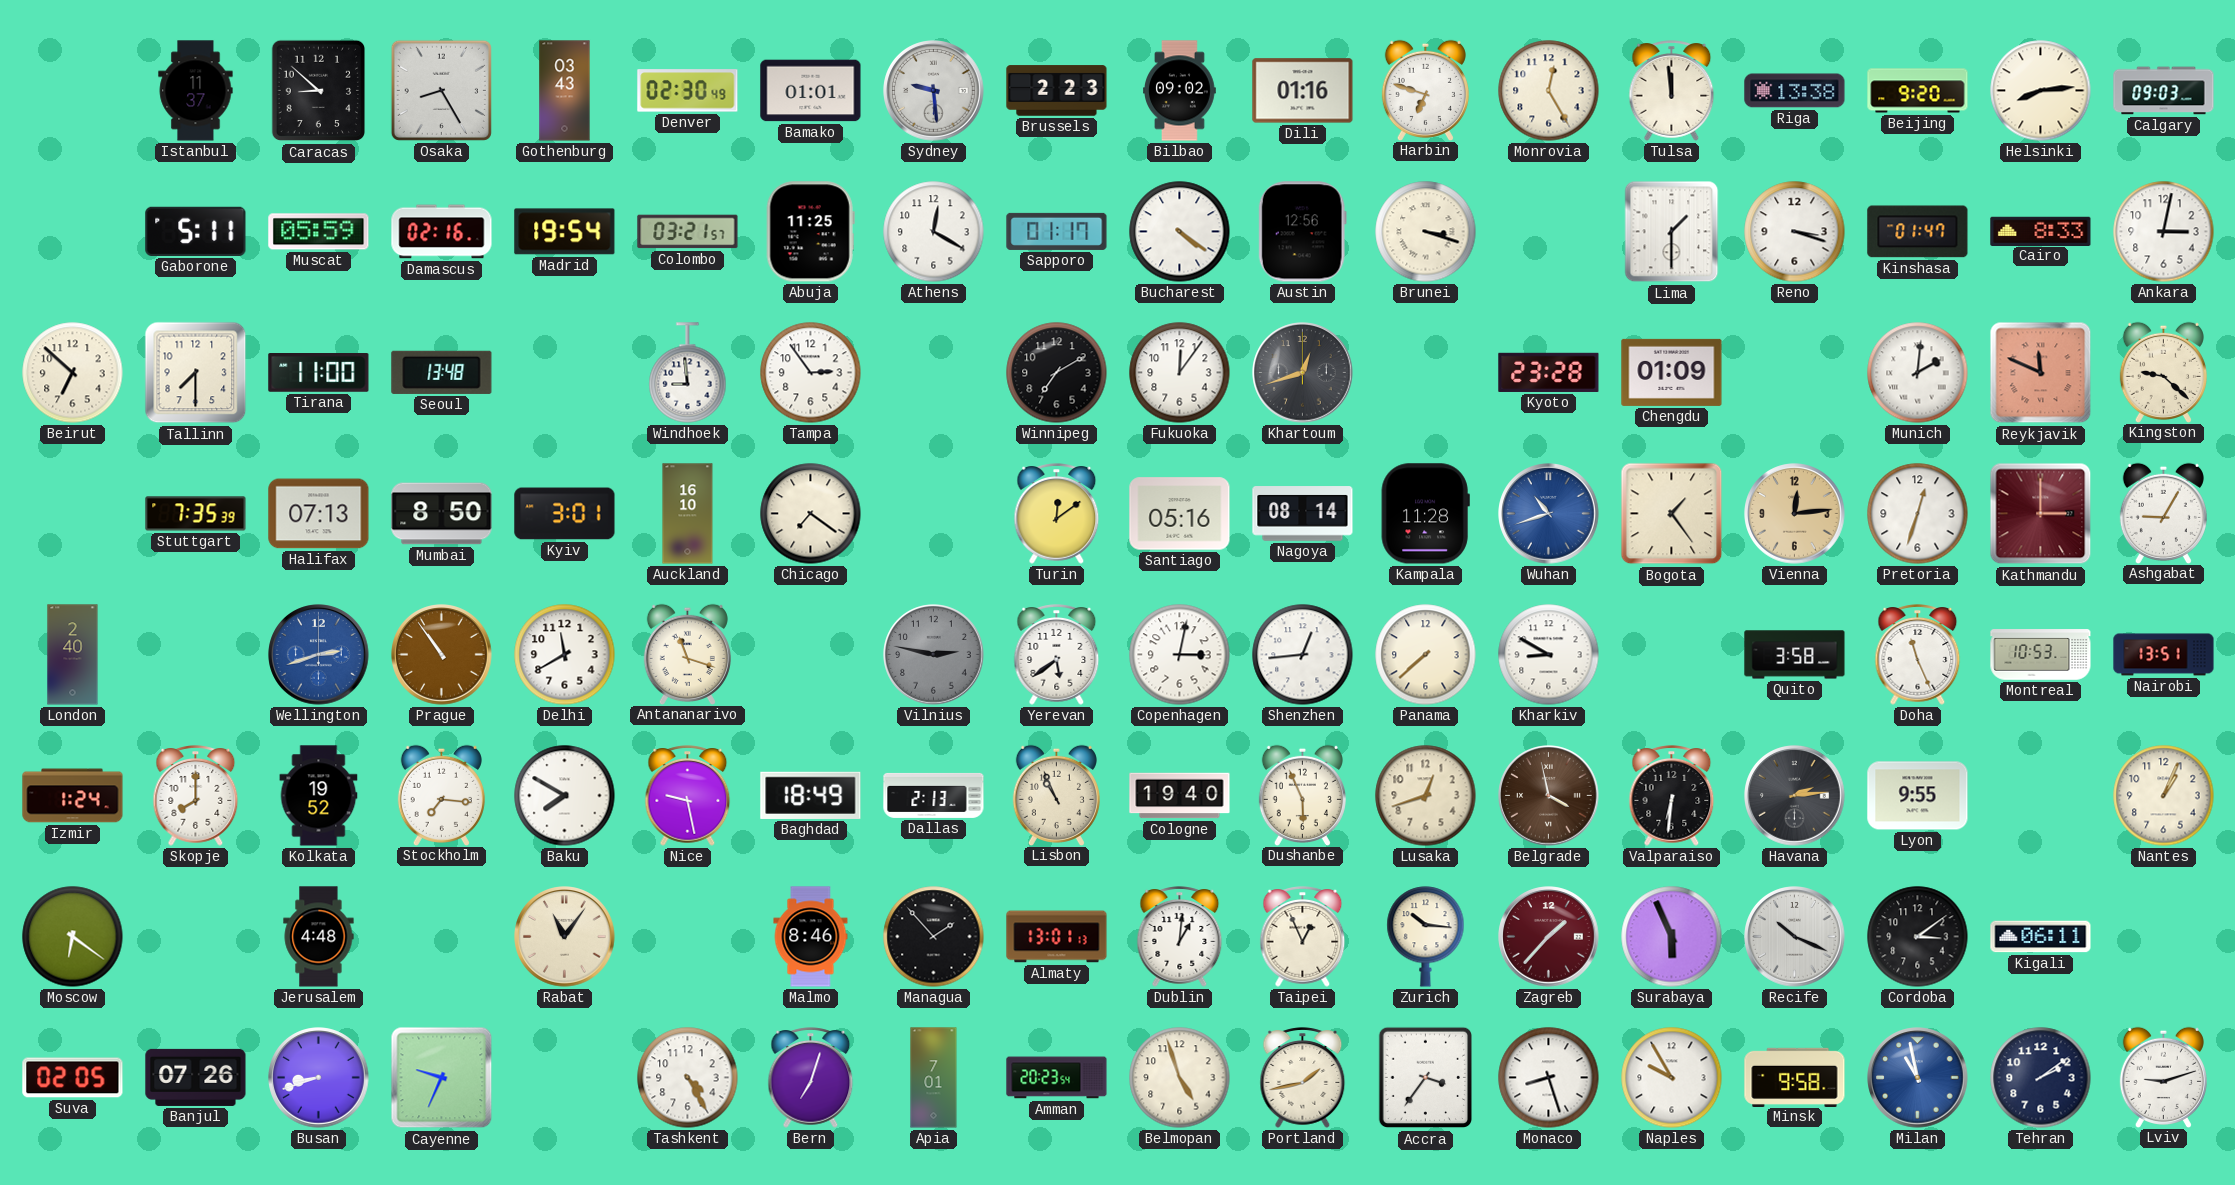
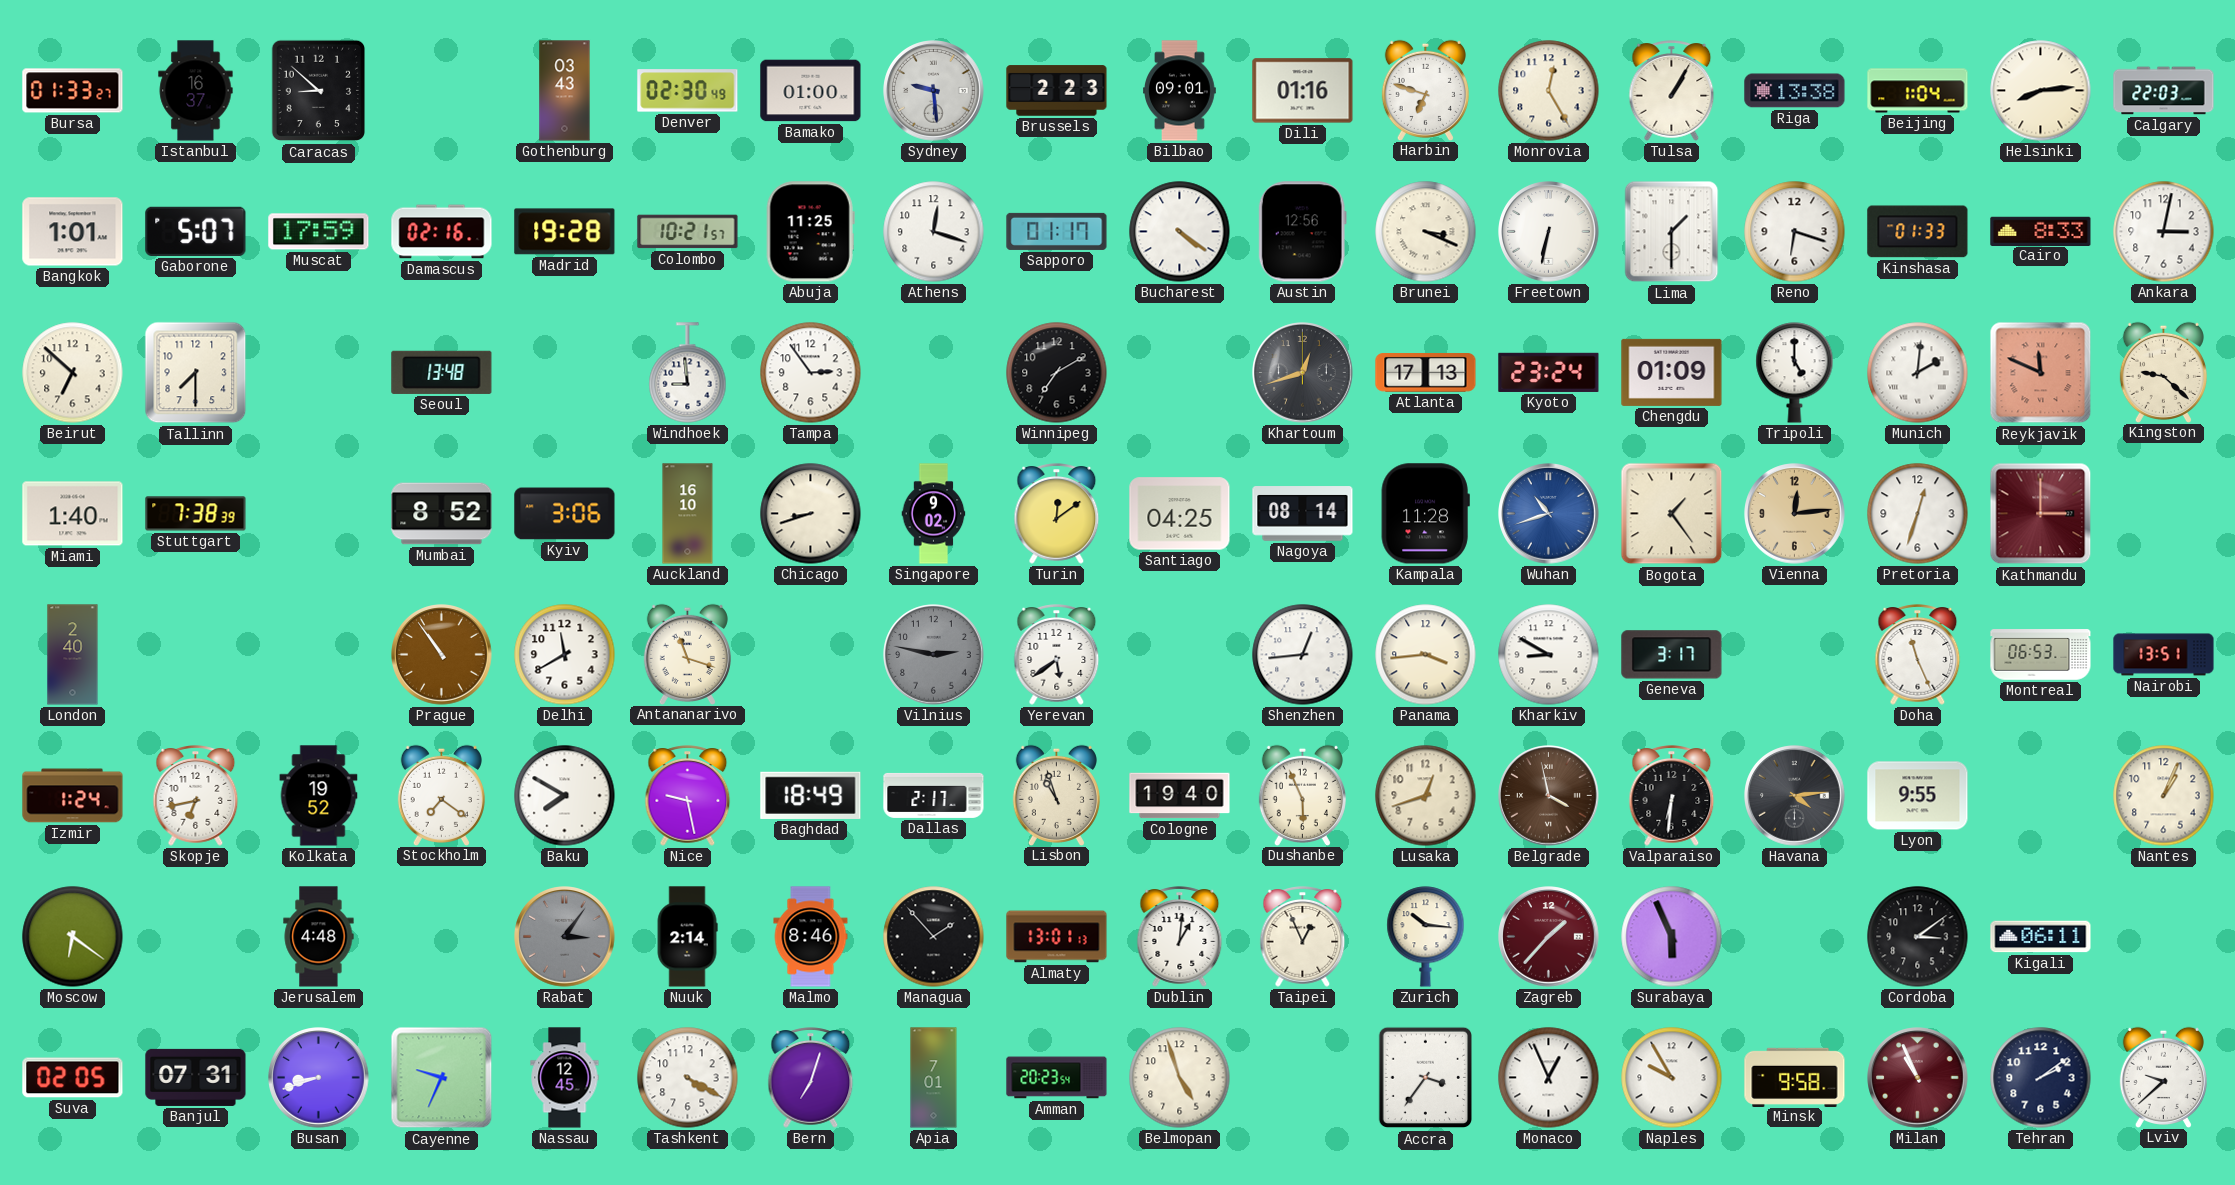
Bursa: none -> 01:33 (73, 91)
Istanbul: 11:37 -> 16:37 (196, 91)
Osaka: 8:25 -> none (441, 90)
Bamako: 01:01 -> 01:00 (811, 91)
Bilbao: 09:02 -> 09:01 (1180, 91)
Tulsa: 11:59 -> 1:05 (1672, 91)
Beijing: 9:20 -> 1:04 (1918, 91)
Calgary: 09:03 -> 22:03 (2164, 91)
Bangkok: none -> 1:01 (73, 232)
Gaborone: 5:11 -> 5:07 (196, 231)
Muscat: 05:59 -> 17:59 (319, 232)
Madrid: 19:54 -> 19:28 (565, 232)
Colombo: 03:21 -> 10:21 (688, 232)
Athens: 12:20 -> 12:18 (934, 232)
Brunei: 3:18 -> 3:19 (1426, 232)
Freetown: none -> 6:32 (1549, 232)
Reno: 3:18 -> 6:18 (1795, 232)
Kinshasa: 01:47 -> 01:33 (1918, 232)
Tirana: 11:00 -> none (319, 373)
Fukuoka: 12:06 -> none (1180, 373)
Atlanta: none -> 17:13 (1426, 373)
Kyoto: 23:28 -> 23:24 (1549, 372)
Tripoli: none -> 5:00 (1795, 373)
Miami: none -> 1:40 (73, 514)
Stuttgart: 7:35 -> 7:38 (196, 514)
Halifax: 07:13 -> none (319, 514)
Mumbai: 8:50 -> 8:52 (442, 514)
Kyiv: 3:01 -> 3:06 (565, 514)
Chicago: 7:21 -> 8:42 (811, 514)
Singapore: none -> 9:02 (934, 514)
Santiago: 05:16 -> 04:25 (1180, 514)
Ashgabat: 9:05 -> none (2163, 513)
Wellington: 2:42 -> none (319, 655)
Copenhagen: 3:02 -> none (1180, 655)
Panama: 7:38 -> 3:44 (1426, 655)
Geneva: none -> 3:17 (1672, 655)
Quito: 3:58 -> none (1795, 655)
Montreal: 10:53 -> 06:53 (2041, 655)
Skopje: 8:00 -> 6:43 (196, 796)
Stockholm: 7:16 -> 7:21 (441, 795)
Dallas: 2:13 -> 2:17 (934, 795)
Lisbon: 10:56 -> 10:57 (1056, 795)
Havana: 2:14 -> 4:14 (1795, 796)
Rabat: 11:06 -> 3:06 (565, 937)
Rabat dial: cream -> grey (565, 937)
Nuuk: none -> 2:14 (687, 937)
Recife: 10:19 -> none (1795, 937)
Banjul: 07:26 -> 07:31 (196, 1077)
Nassau: none -> 12:45 (565, 1078)
Tashkent: 4:25 -> 4:20 (688, 1078)
Portland: 1:43 -> none (1303, 1078)
Monaco: 8:27 -> 12:56 (1549, 1078)
Milan: 10:58 -> 10:56 (1918, 1078)
Milan dial: blue -> burgundy (1918, 1078)
Lviv: 9:12 -> 9:38 (2163, 1077)
